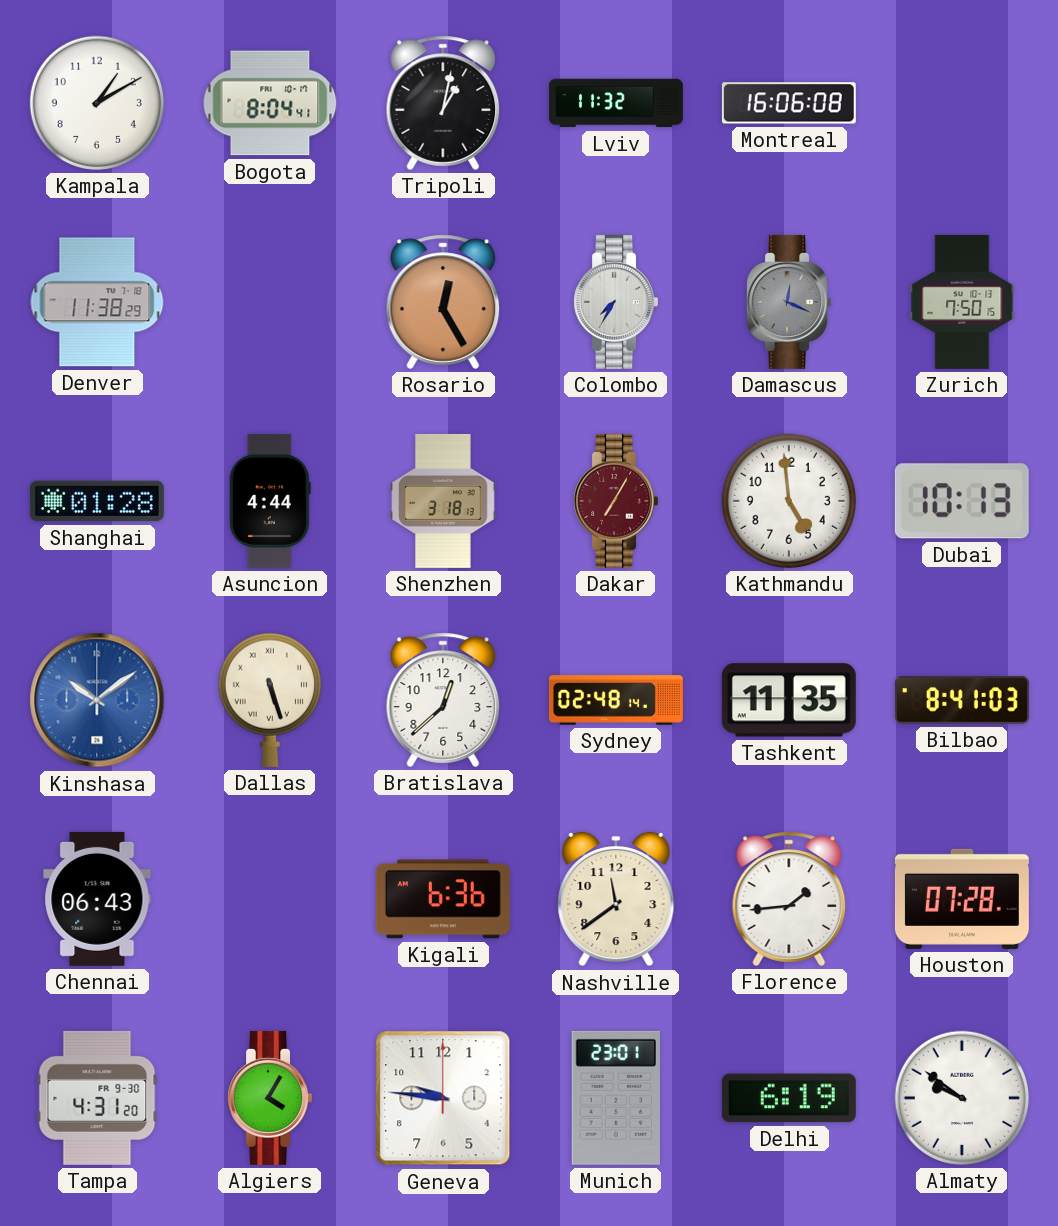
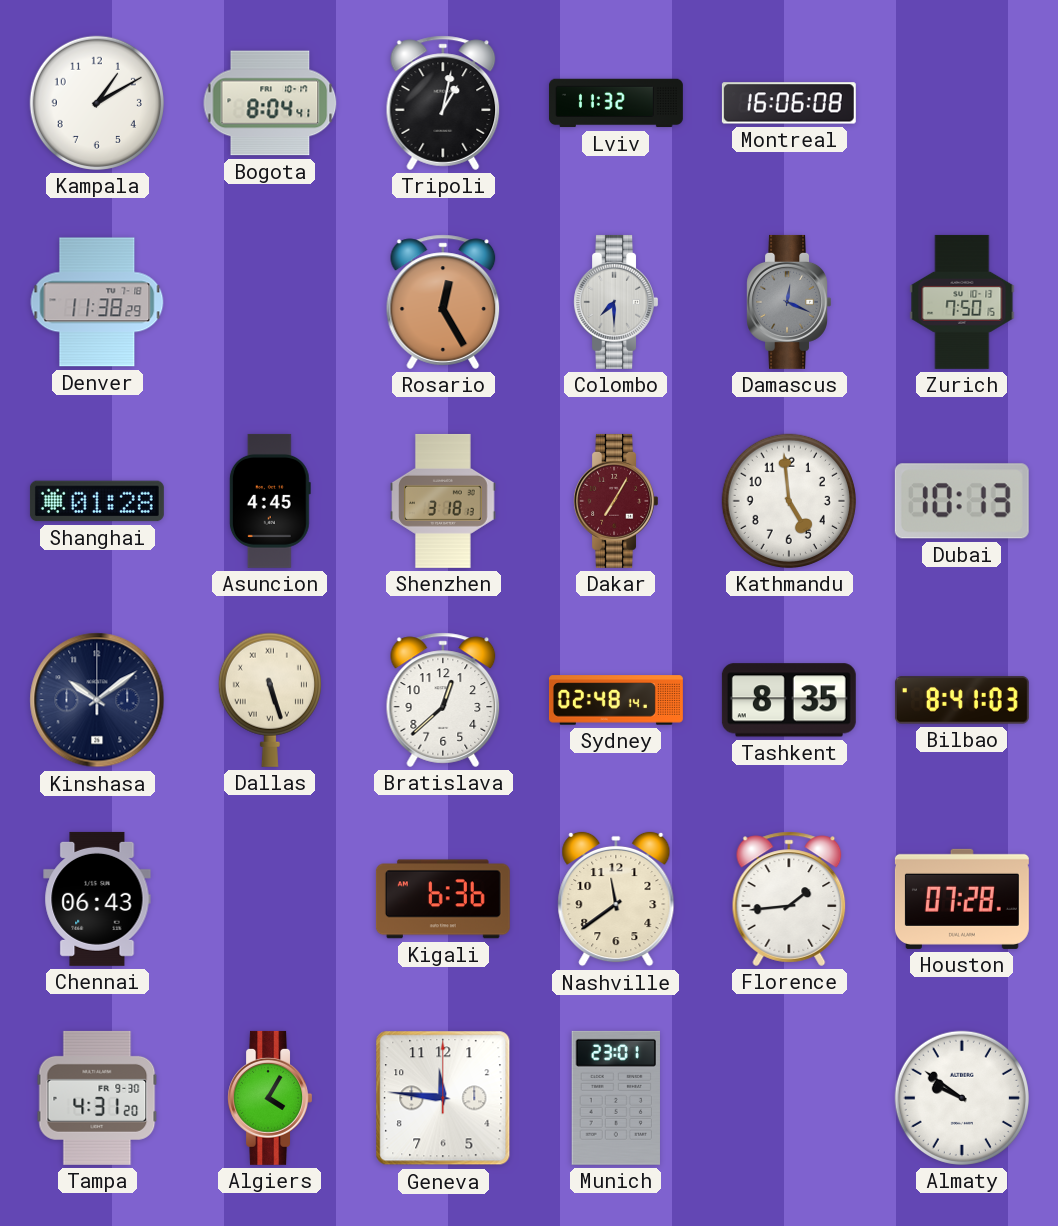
Colombo: 7:35 -> 7:30 (615, 302)
Asuncion: 4:44 -> 4:45 (270, 501)
Kinshasa dial: blue -> navy (97, 700)
Tashkent: 11:35 -> 8:35 (789, 700)
Geneva: 9:46 -> 11:46 (443, 1098)
Delhi: 6:19 -> none (789, 1098)
